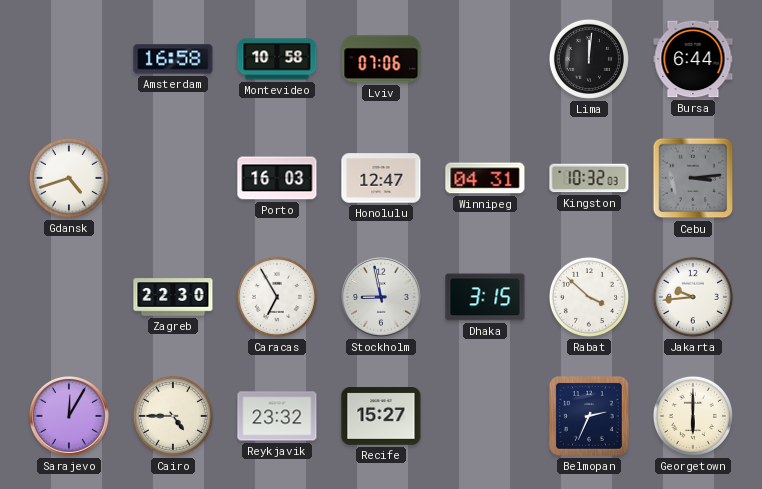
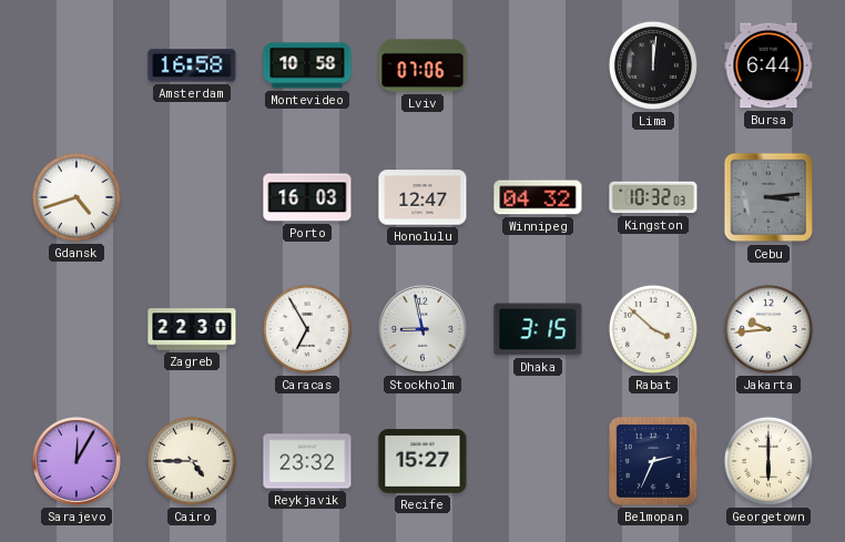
Winnipeg: 04:31 -> 04:32 (538, 197)
